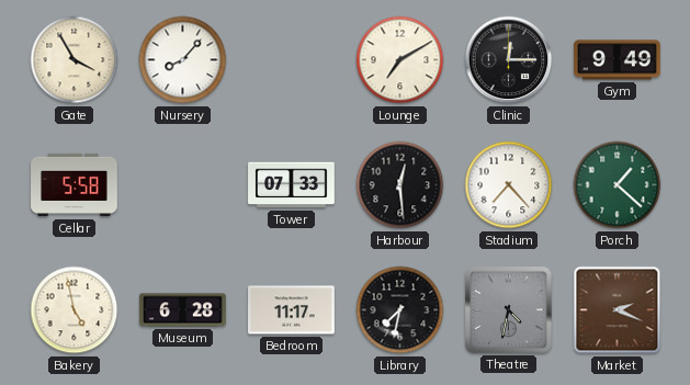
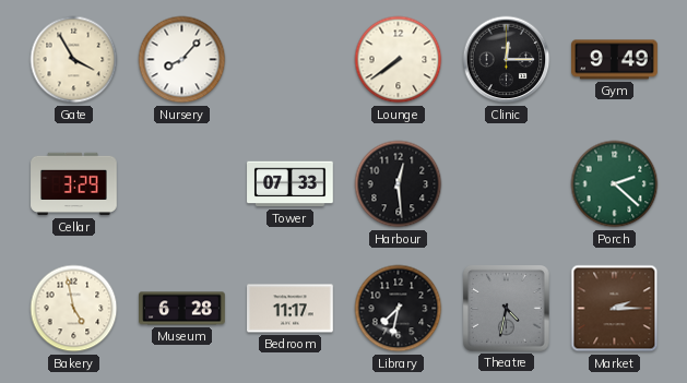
Lounge: 7:10 -> 7:39 (399, 60)
Cellar: 5:58 -> 3:29 (74, 184)
Stadium: 7:23 -> none (509, 185)
Porch: 1:22 -> 2:22 (615, 184)
Market: 2:19 -> 2:15 (615, 309)
